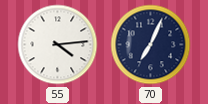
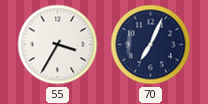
55: 4:14 -> 3:35 (58, 45)
